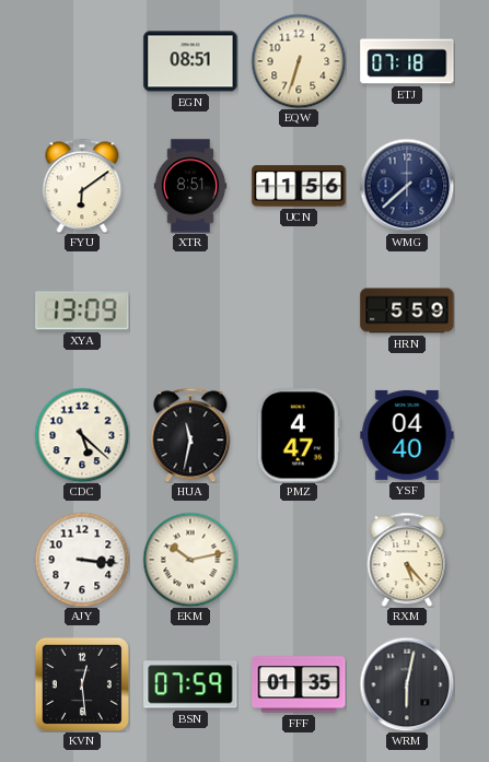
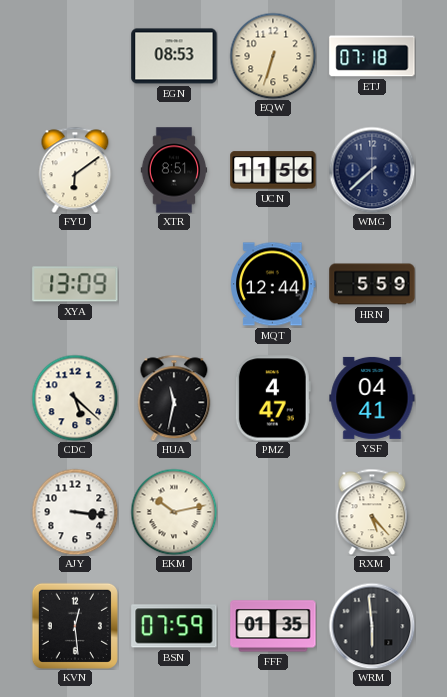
EGN: 08:51 -> 08:53 (174, 56)
MQT: none -> 12:44 (273, 284)
YSF: 04:40 -> 04:41 (372, 398)
WRM: 6:02 -> 5:59 (372, 626)
